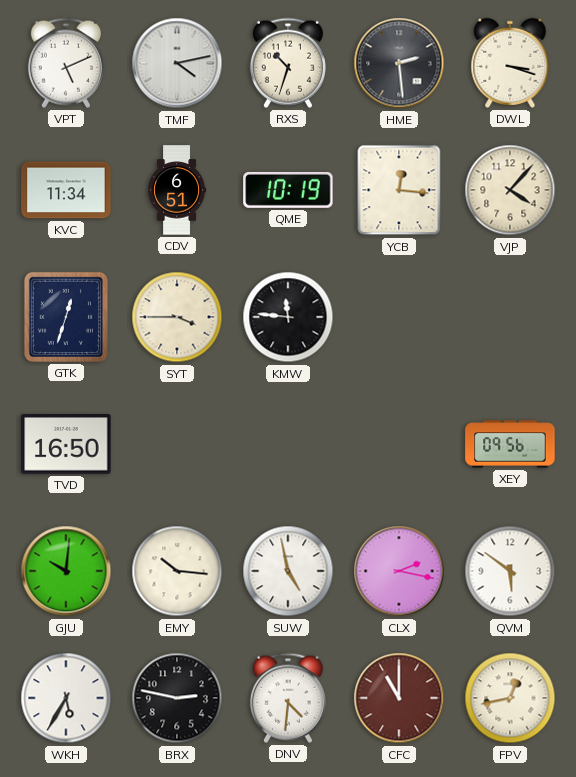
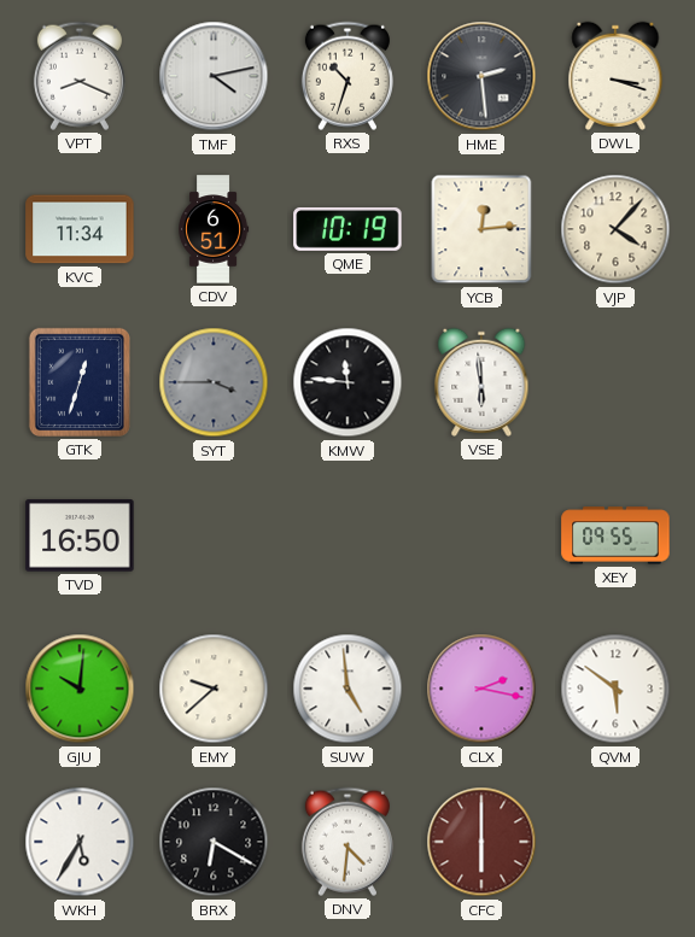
VPT: 5:11 -> 8:19 (80, 76)
YCB: 12:16 -> 12:14 (481, 229)
SYT dial: cream -> grey (214, 382)
VSE: none -> 5:59 (481, 382)
XEY: 09:56 -> 09:55 (615, 535)
EMY: 10:16 -> 9:38 (214, 689)
SUW: 4:58 -> 4:59 (347, 689)
BRX: 2:47 -> 6:20 (214, 842)
CFC: 11:00 -> 6:00 (481, 842)
FPV: 12:43 -> none (510, 698)
